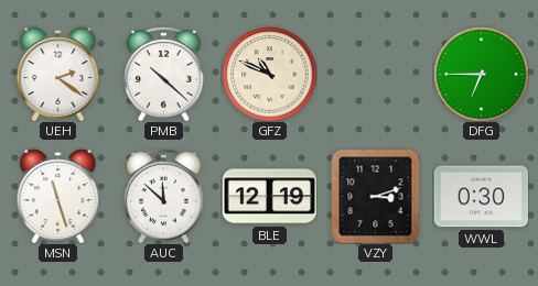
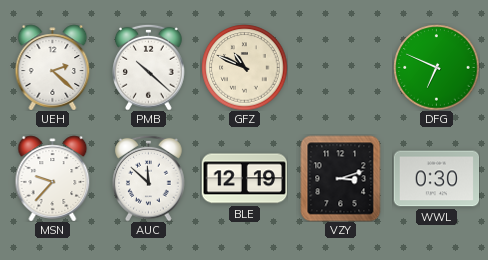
UEH: 2:21 -> 2:22 (53, 67)
DFG: 6:45 -> 6:49 (436, 67)
MSN: 11:27 -> 9:37 (53, 178)
